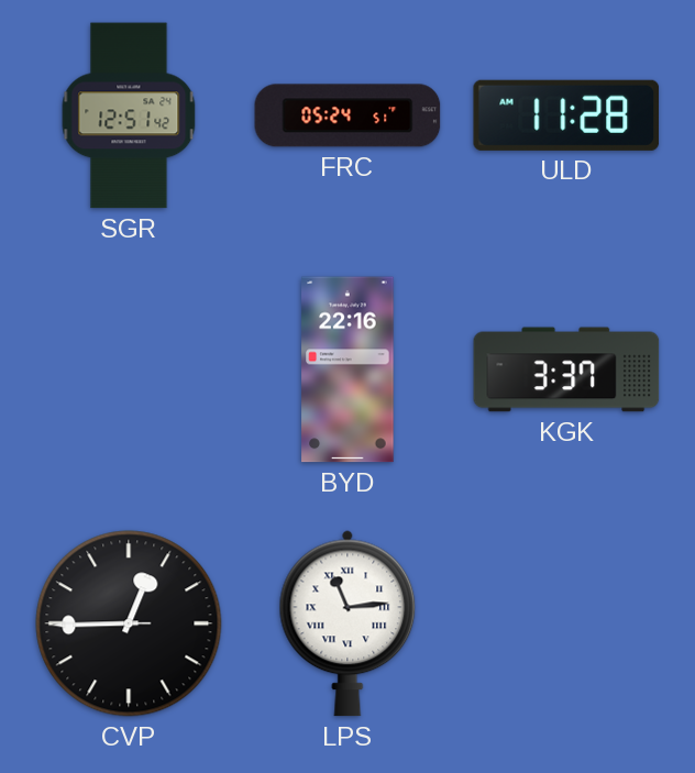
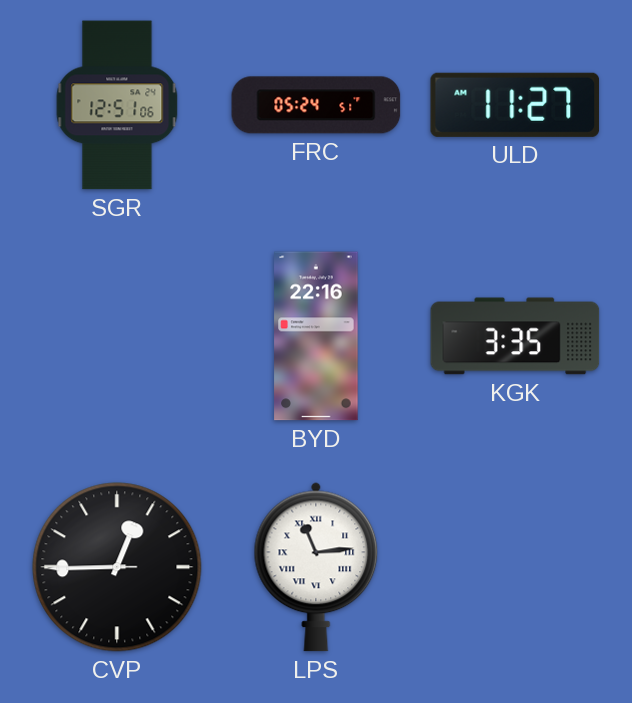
SGR: 12:51:42 -> 12:51:06 (117, 105)
ULD: 11:28 -> 11:27 (515, 105)
KGK: 3:37 -> 3:35 (515, 336)
